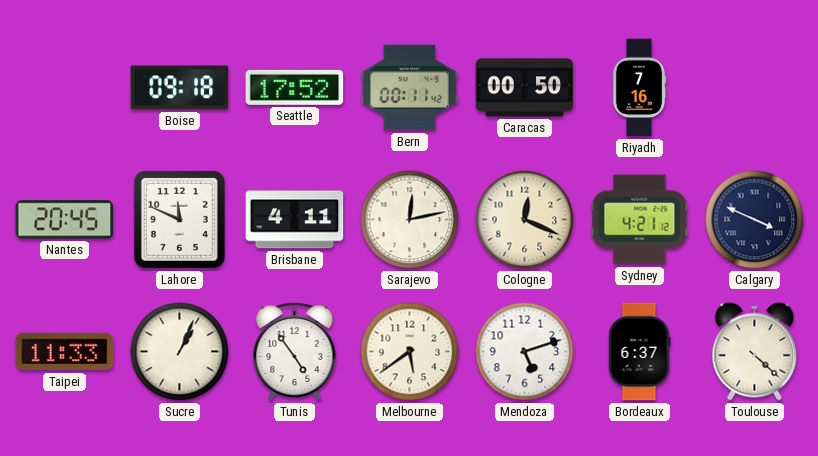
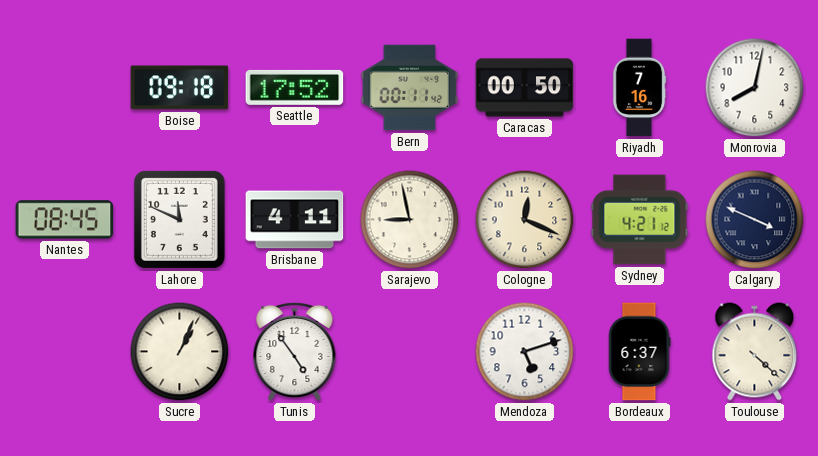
Monrovia: none -> 8:02 (755, 88)
Nantes: 20:45 -> 08:45 (65, 220)
Sarajevo: 12:13 -> 8:58 (410, 220)
Taipei: 11:33 -> none (65, 352)
Melbourne: 5:39 -> none (410, 352)
